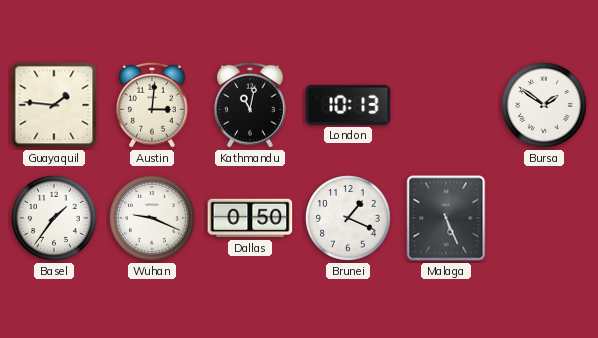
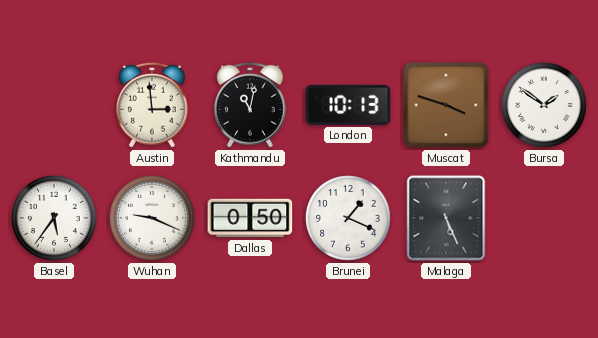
Guayaquil: 1:46 -> none (54, 105)
Austin: 3:01 -> 2:59 (153, 105)
Muscat: none -> 3:48 (446, 105)
Basel: 1:36 -> 5:36 (55, 219)
